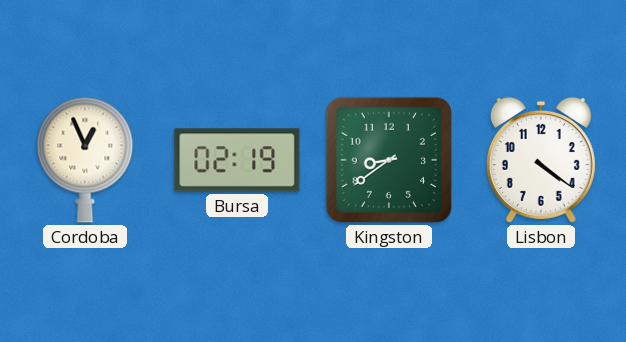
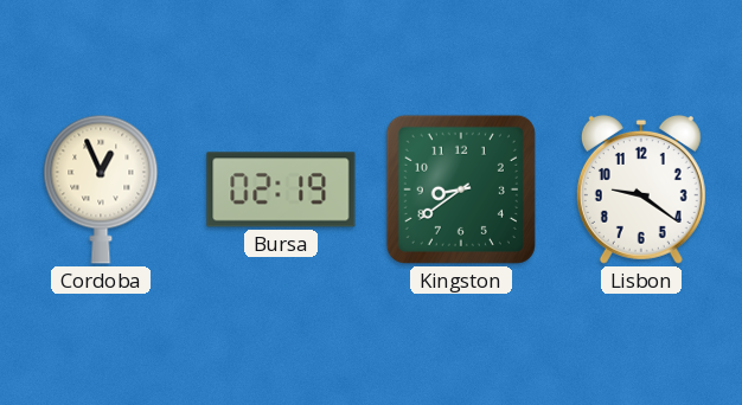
Lisbon: 4:21 -> 9:21 (641, 189)
